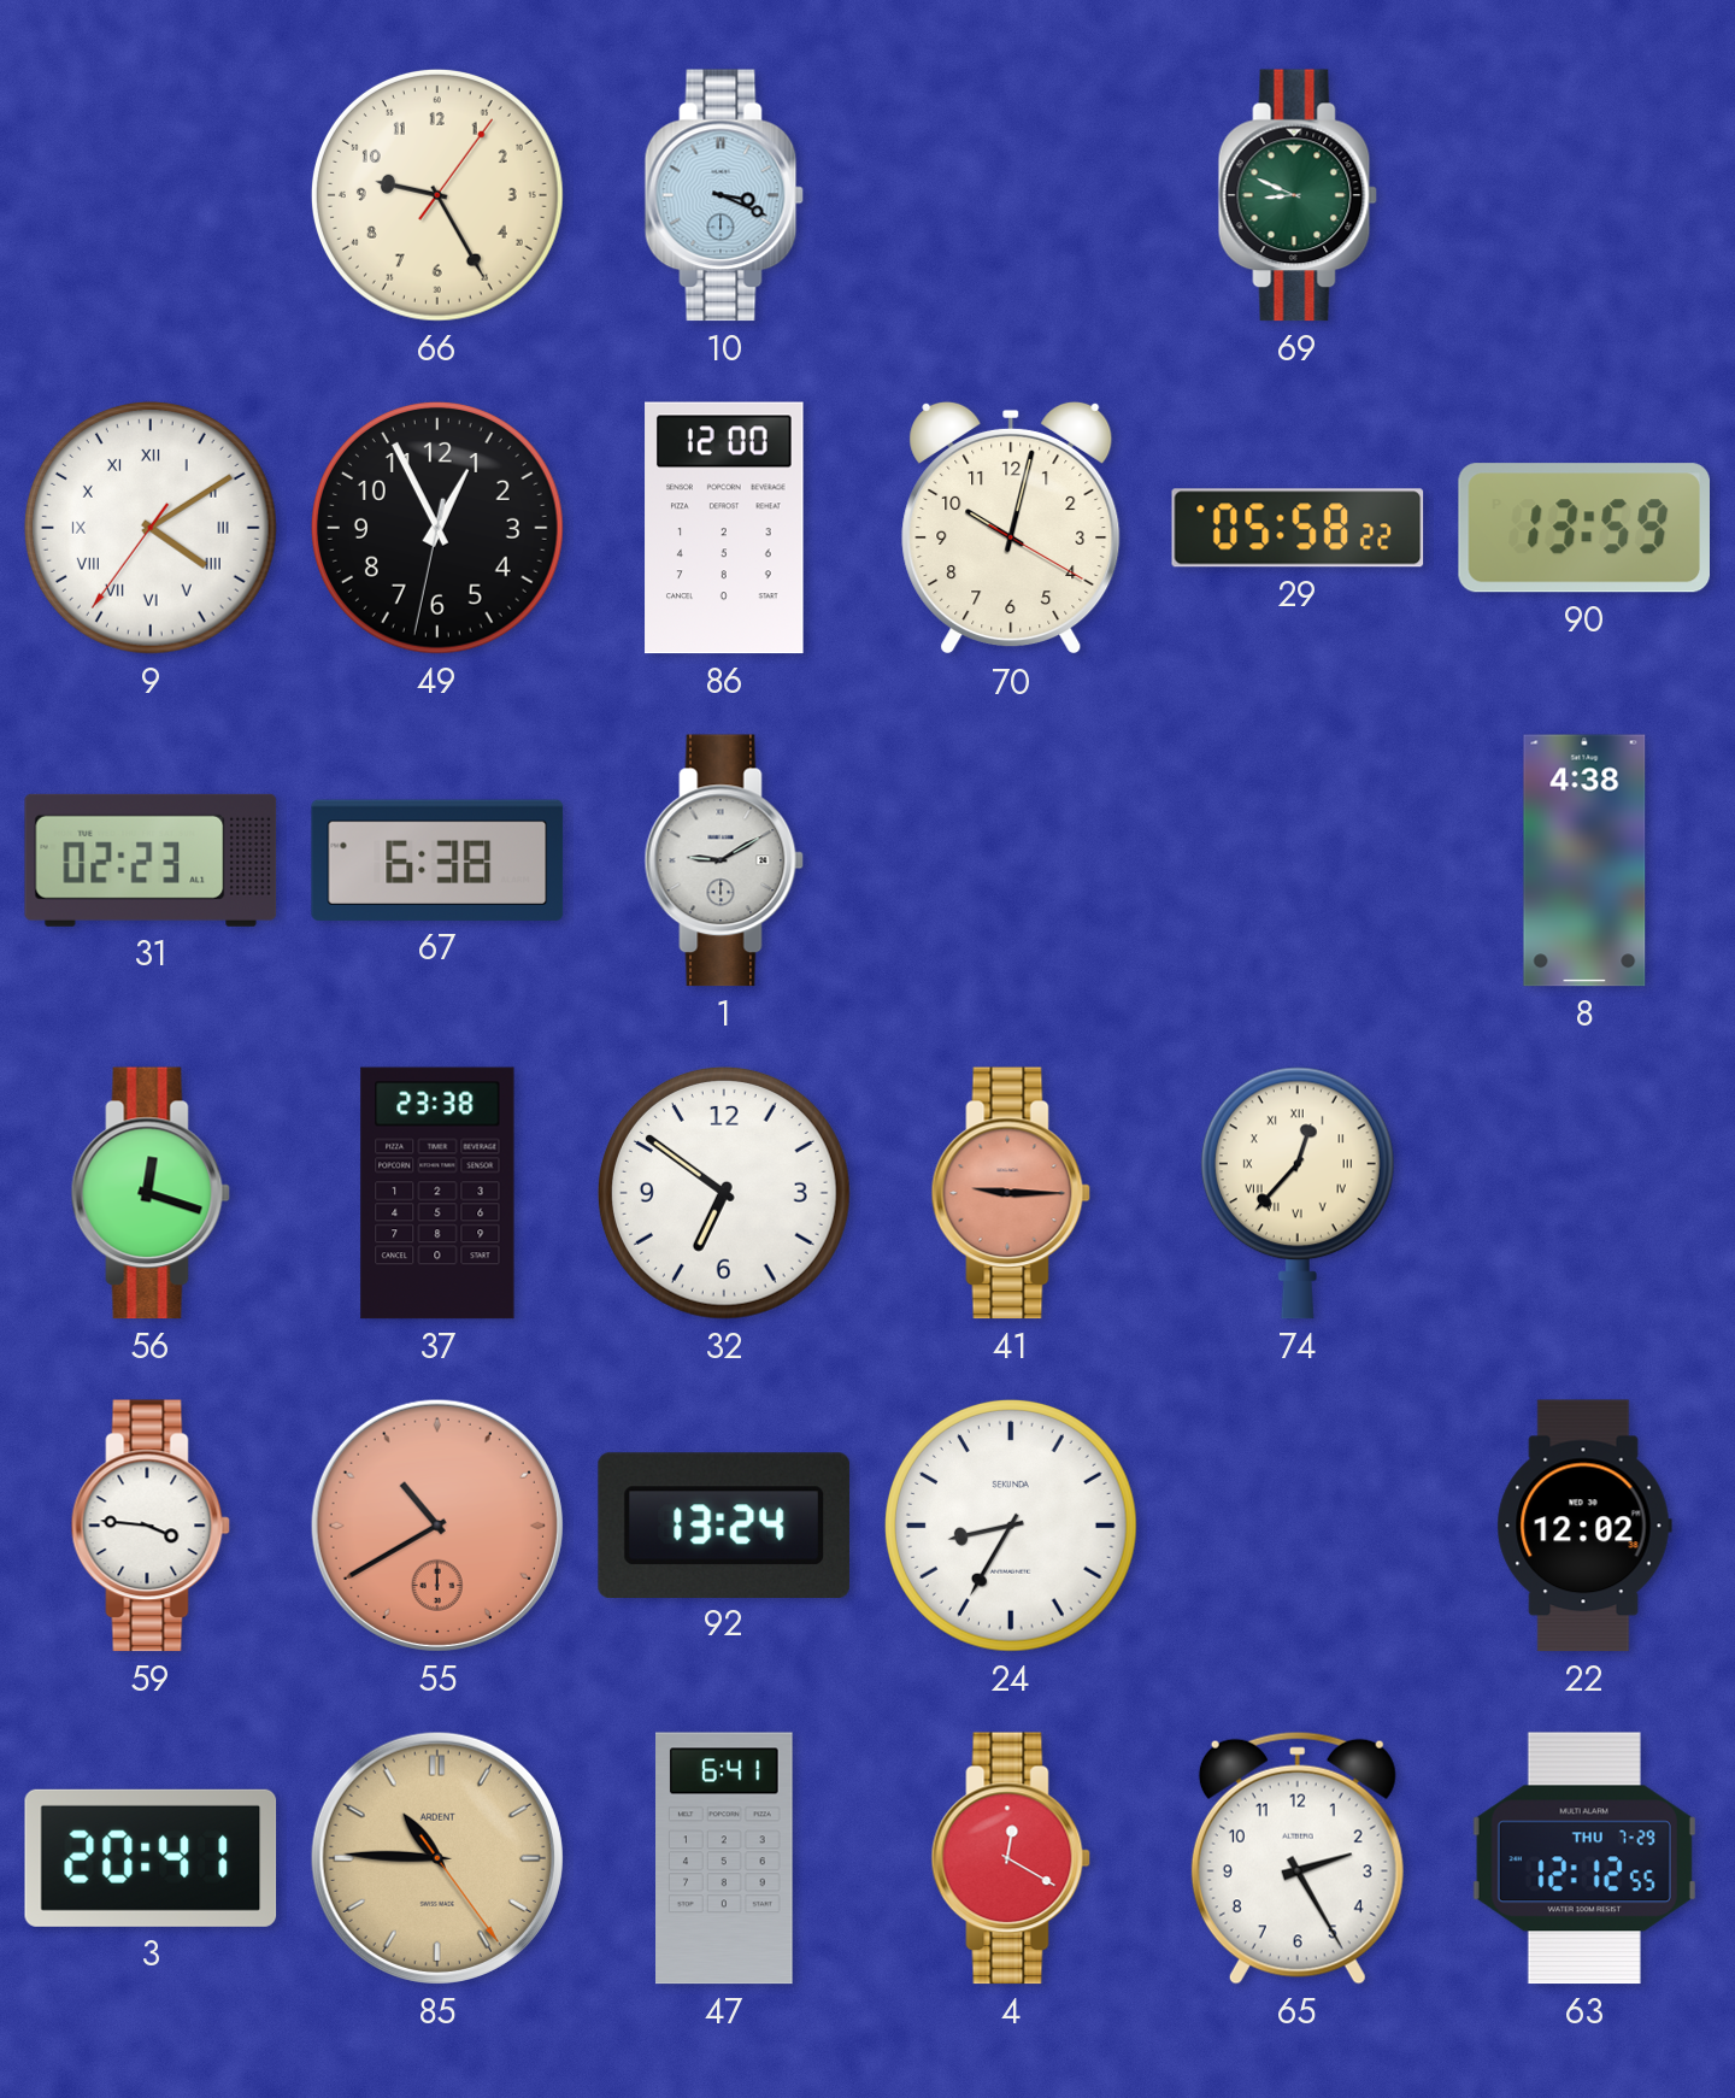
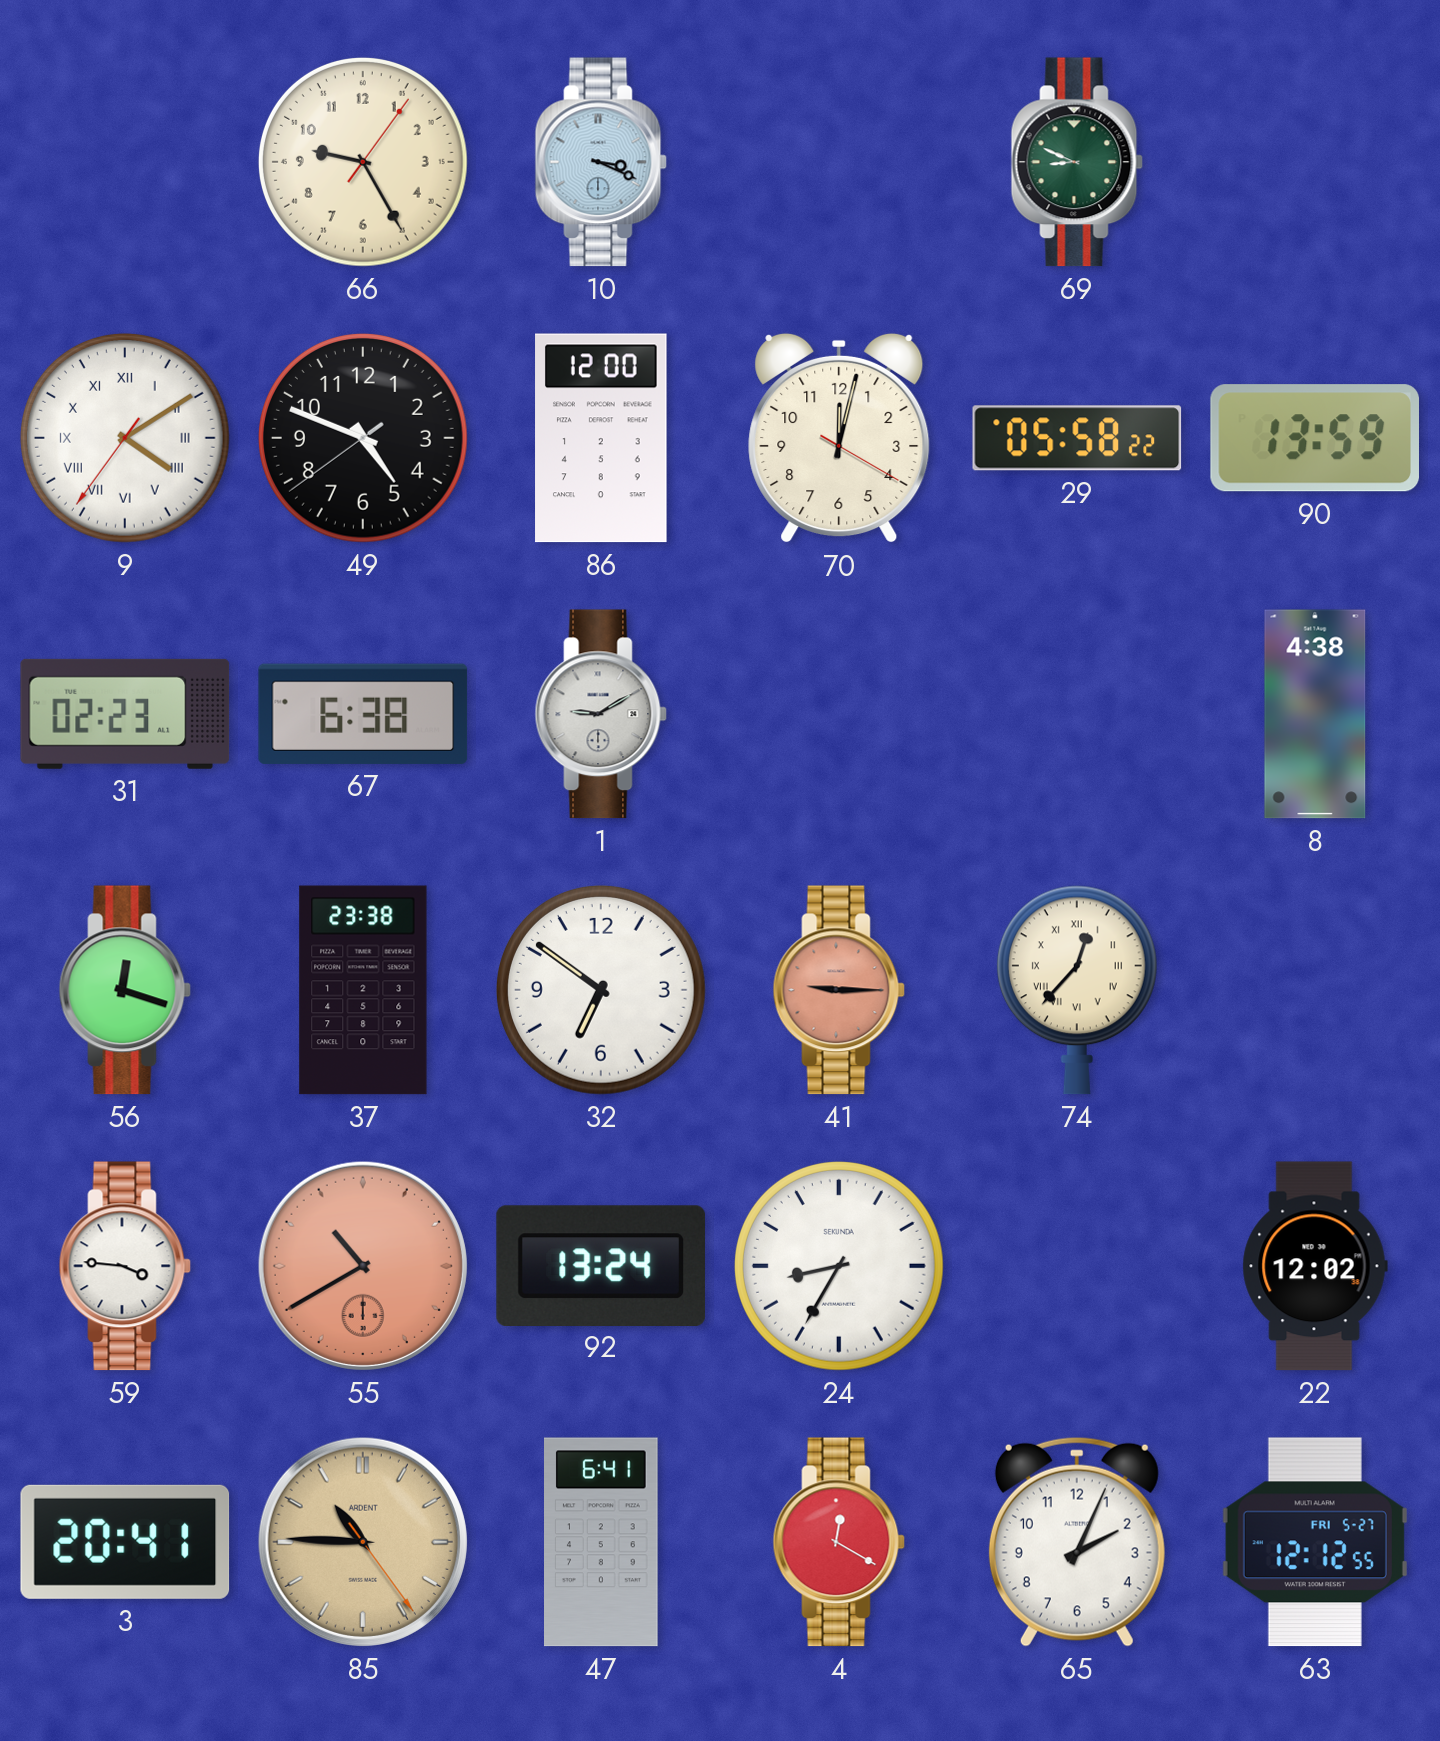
49: 12:55 -> 4:48 (363, 438)
70: 10:02 -> 12:02 (839, 438)
65: 2:25 -> 2:04 (1077, 1542)
63 date: THU 7-29 -> FRI 5-27 (1315, 1542)
